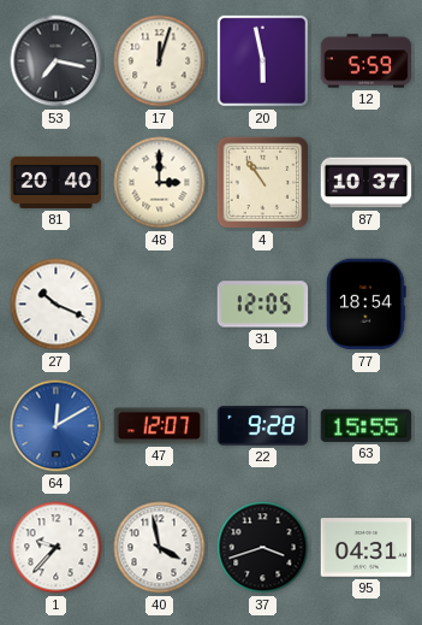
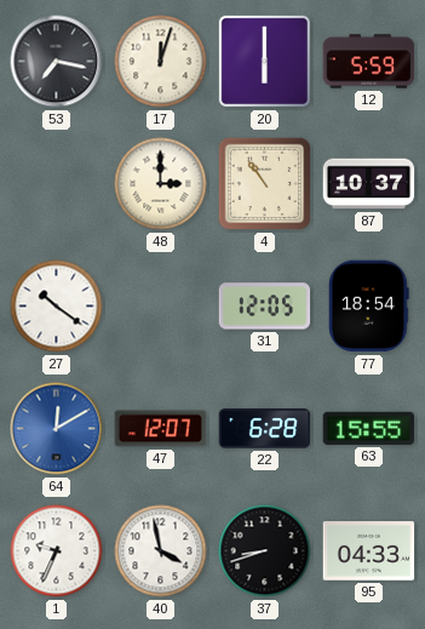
20: 5:58 -> 6:00 (264, 61)
81: 20:40 -> none (57, 182)
27: 10:19 -> 10:21 (57, 307)
22: 9:28 -> 6:28 (265, 429)
1: 9:37 -> 9:34 (57, 551)
37: 3:42 -> 8:42 (265, 551)
95: 04:31 -> 04:33 (369, 551)
